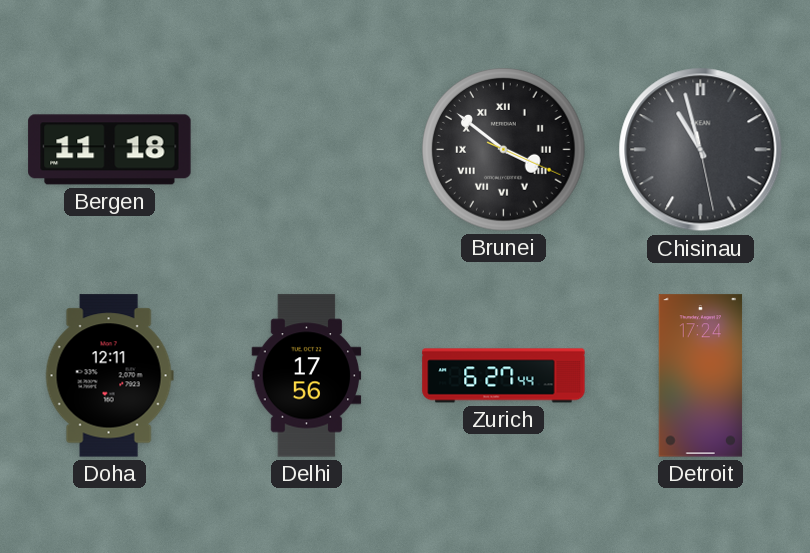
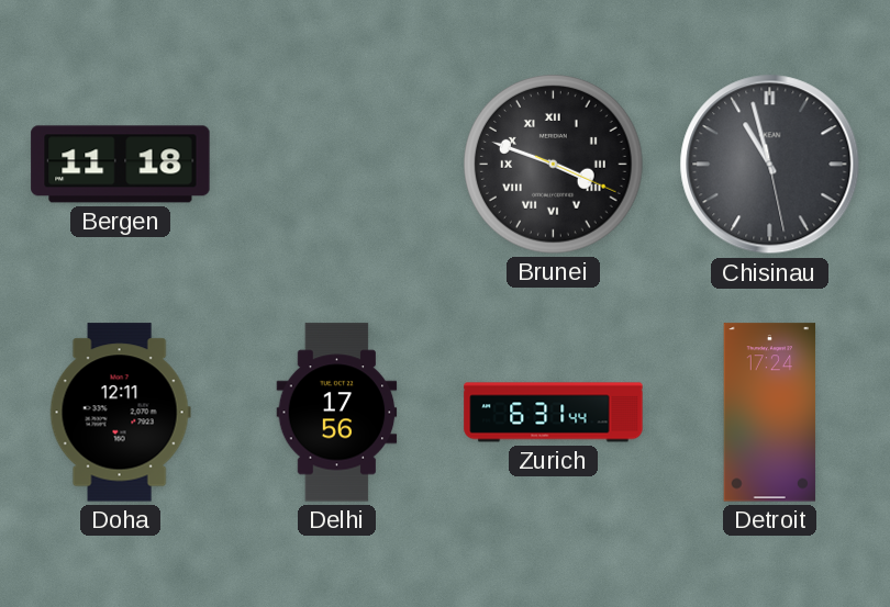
Brunei: 3:51 -> 3:48 (554, 165)
Zurich: 6:27 -> 6:31 (554, 413)
